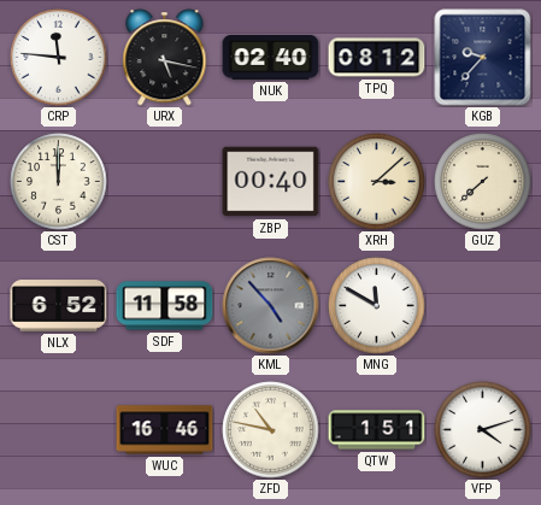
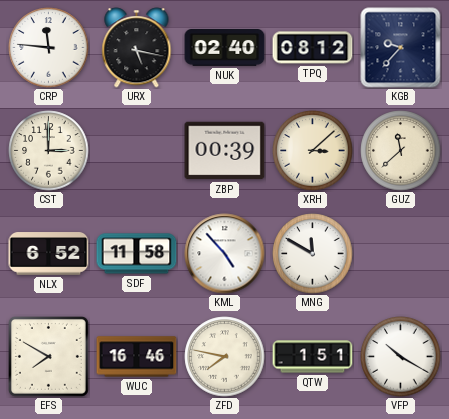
CST: 12:00 -> 3:00 (49, 151)
ZBP: 00:40 -> 00:39 (225, 151)
GUZ: 7:38 -> 11:38 (401, 151)
KML dial: grey -> white (225, 254)
EFS: none -> 7:50 (48, 356)
ZFD: 10:47 -> 7:47 (225, 357)
VFP: 4:12 -> 10:20 (401, 357)
